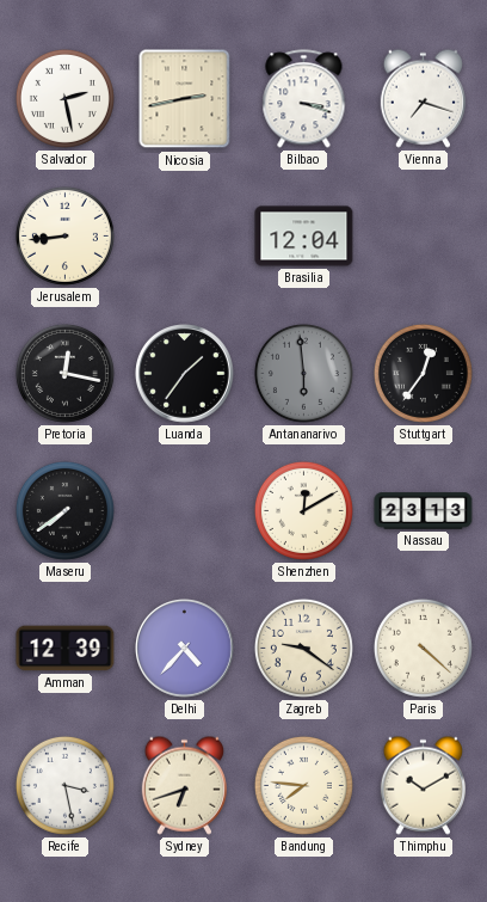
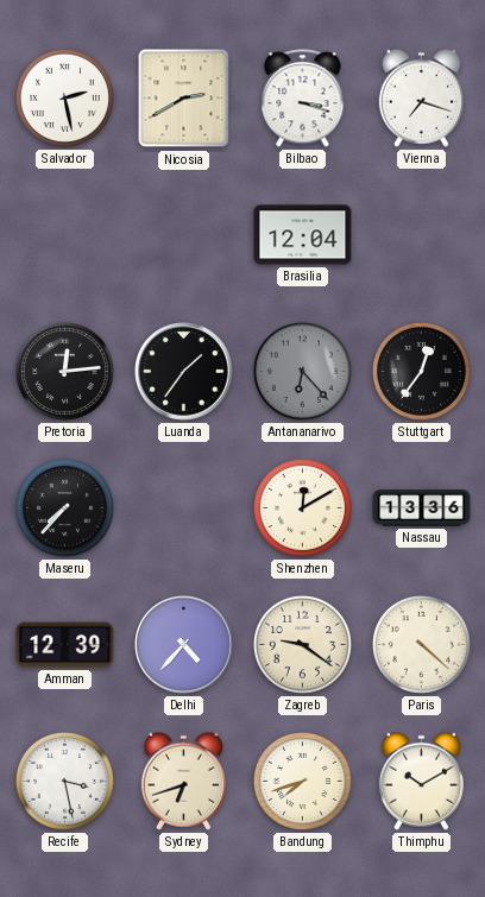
Nicosia: 2:43 -> 2:40 (184, 99)
Jerusalem: 8:44 -> none (64, 235)
Pretoria: 12:17 -> 12:14 (64, 371)
Antananarivo: 5:59 -> 6:23 (302, 371)
Maseru: 7:39 -> 7:37 (64, 507)
Nassau: 23:13 -> 13:36 (422, 508)
Bandung: 7:46 -> 7:42 (302, 781)
